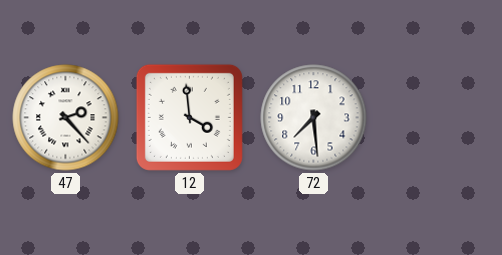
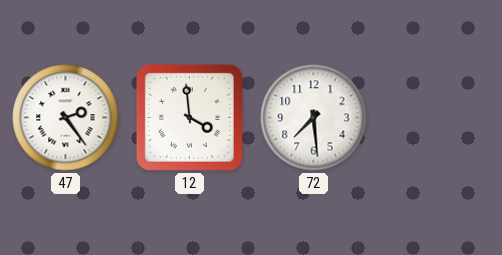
47: 2:23 -> 2:24 (66, 118)
